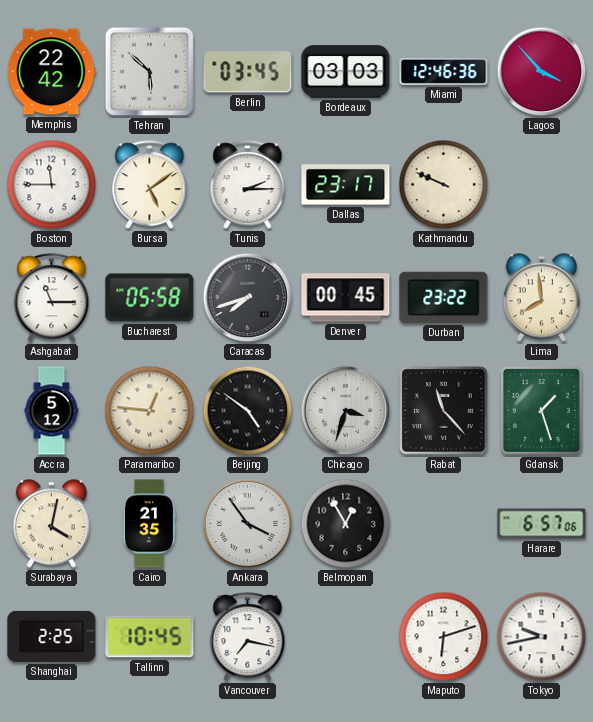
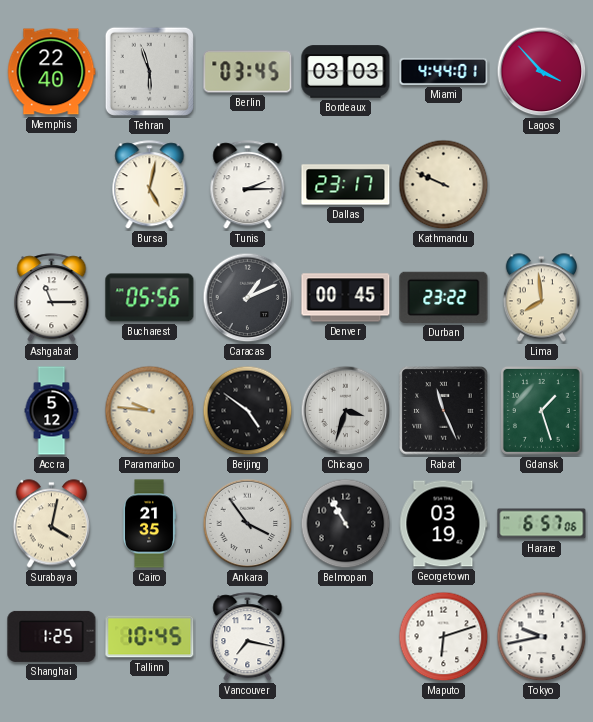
Memphis: 22:42 -> 22:40 (52, 72)
Tehran: 5:52 -> 5:57 (149, 71)
Miami: 12:46 -> 4:44 (444, 71)
Boston: 11:45 -> none (52, 185)
Bursa: 5:09 -> 5:02 (150, 185)
Bucharest: 05:58 -> 05:56 (150, 298)
Caracas: 7:42 -> 1:11 (248, 298)
Paramaribo: 12:46 -> 9:46 (150, 411)
Rabat: 11:23 -> 11:26 (444, 411)
Belmopan: 12:55 -> 10:55 (346, 524)
Georgetown: none -> 03:19 (444, 524)
Shanghai: 2:25 -> 1:25 (52, 636)
